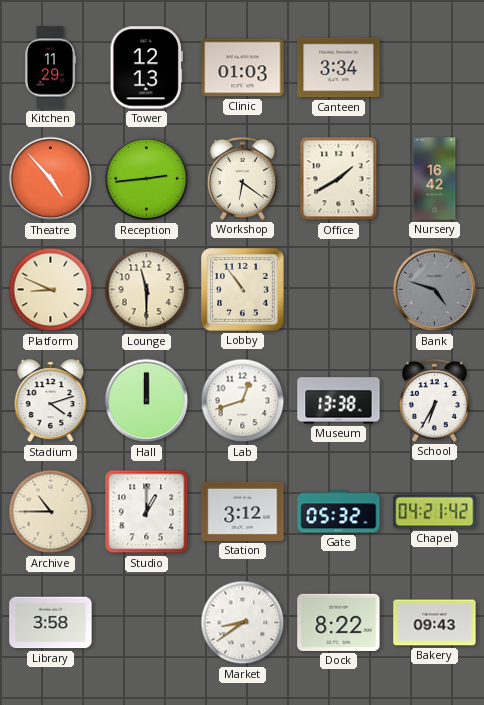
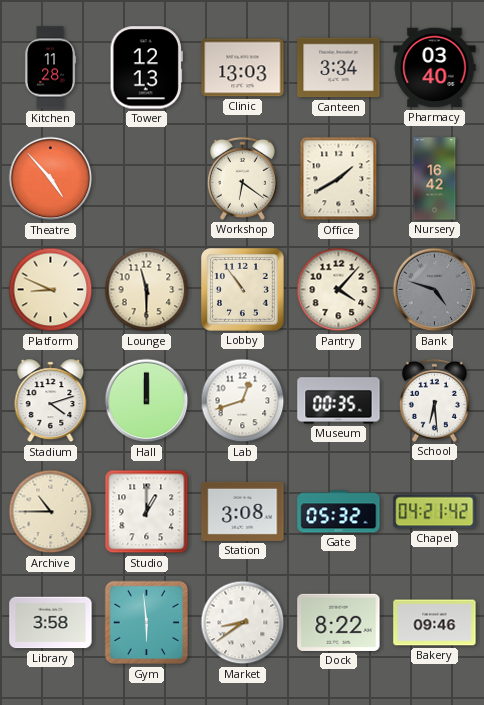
Kitchen: 11:29 -> 11:28 (51, 68)
Clinic: 01:03 -> 13:03 (243, 68)
Pharmacy: none -> 03:40 (435, 68)
Reception: 2:44 -> none (147, 179)
Pantry: none -> 4:07 (339, 290)
Museum: 13:38 -> 00:35 (339, 401)
School: 6:35 -> 6:29 (434, 400)
Station: 3:12 -> 3:08 (243, 511)
Gym: none -> 5:59 (147, 623)
Bakery: 09:43 -> 09:46 (435, 623)
